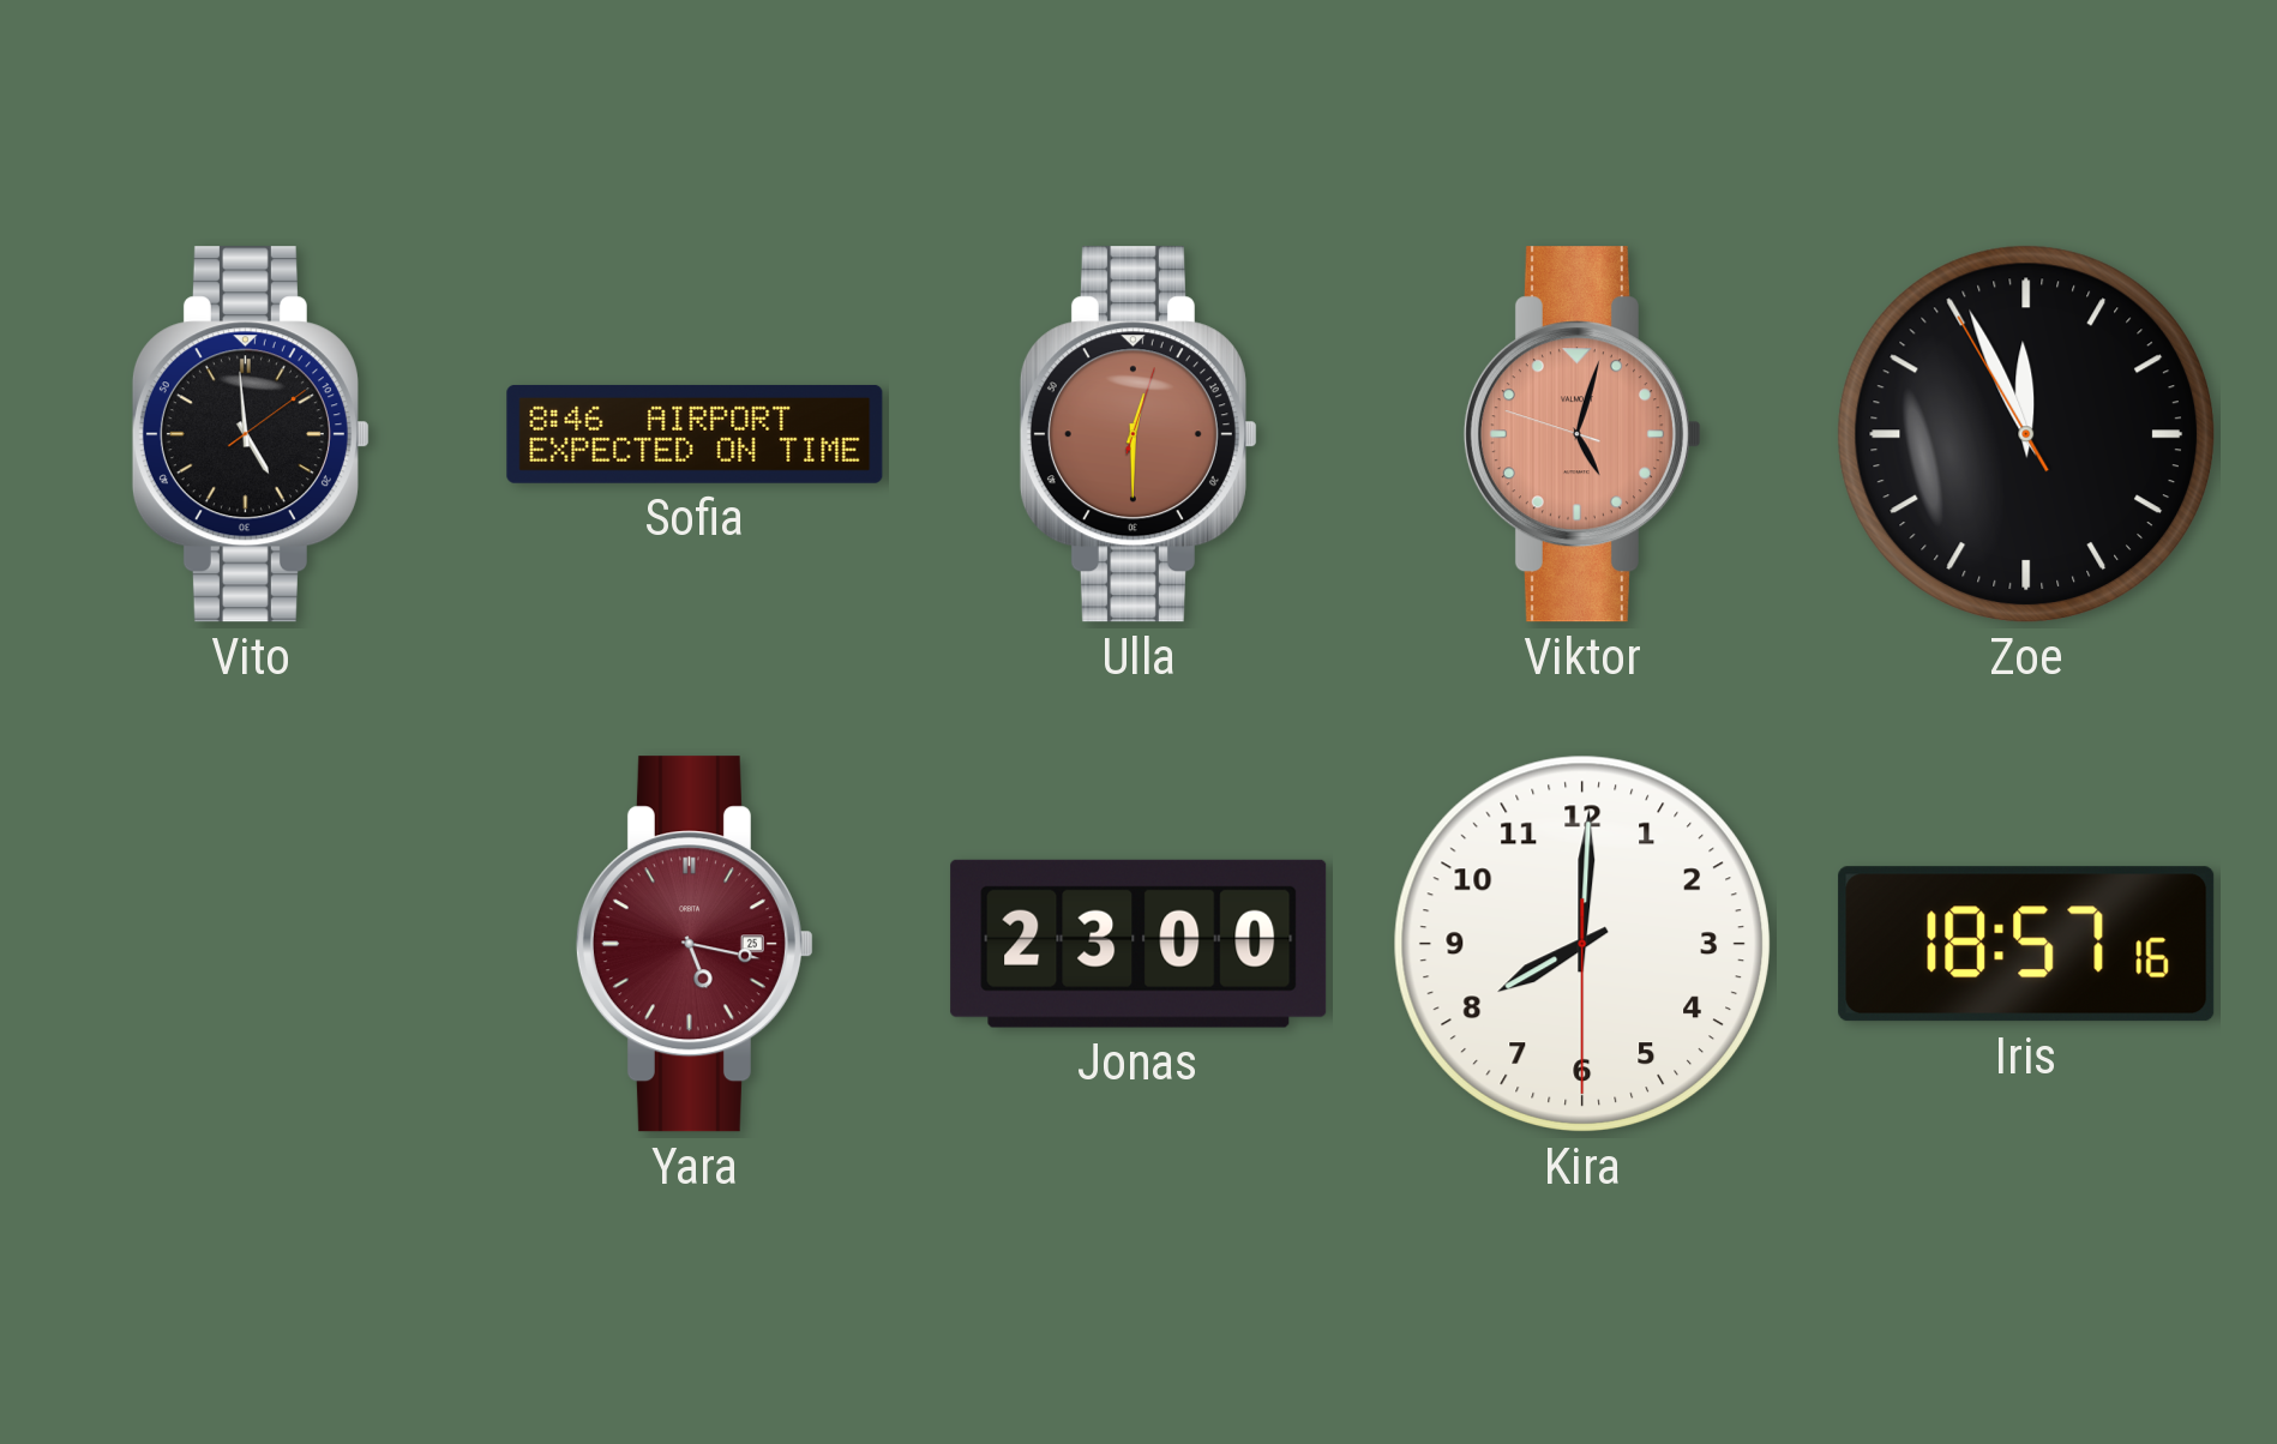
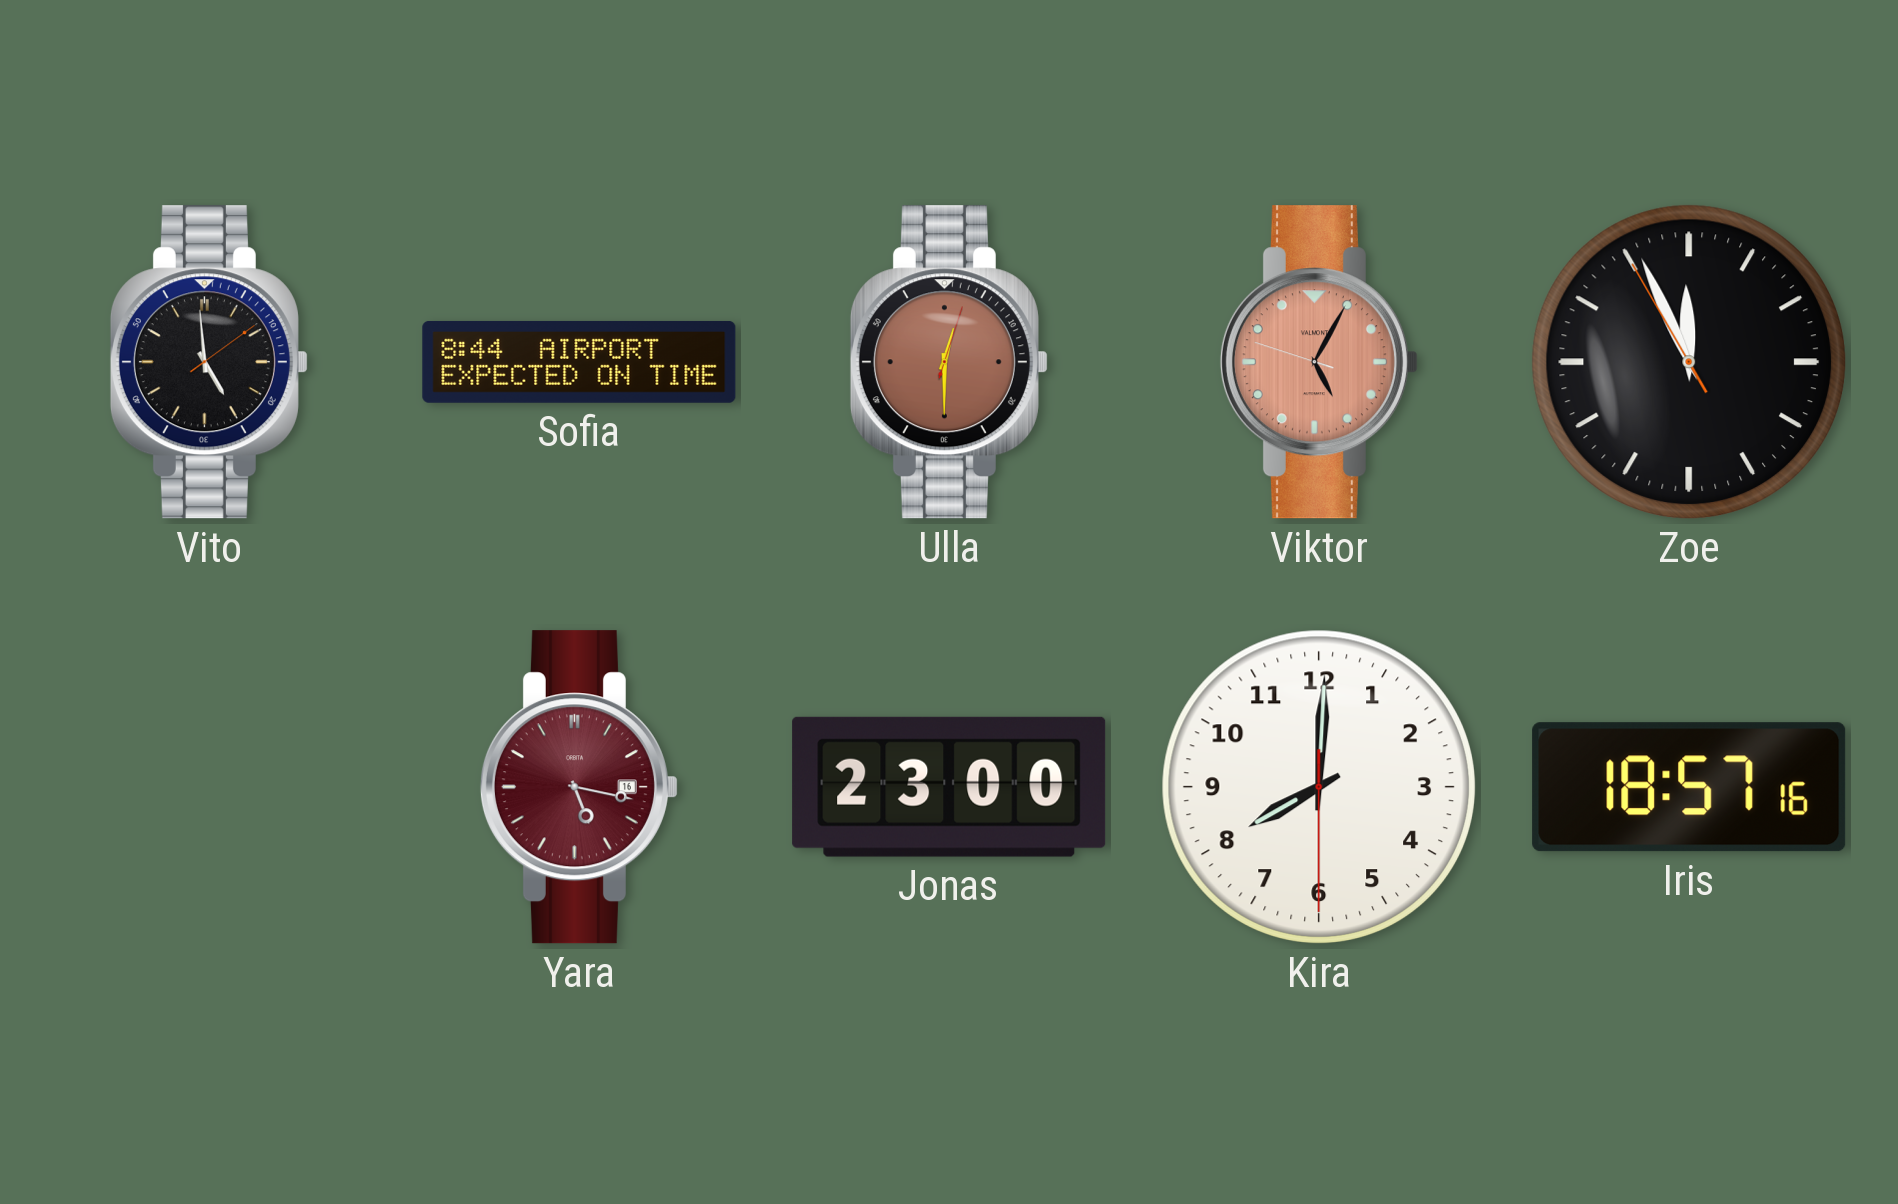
Sofia: 8:46 -> 8:44 (579, 362)
Viktor: 5:02 -> 5:04 (1319, 362)
Yara date: 25 -> 16 (579, 787)
